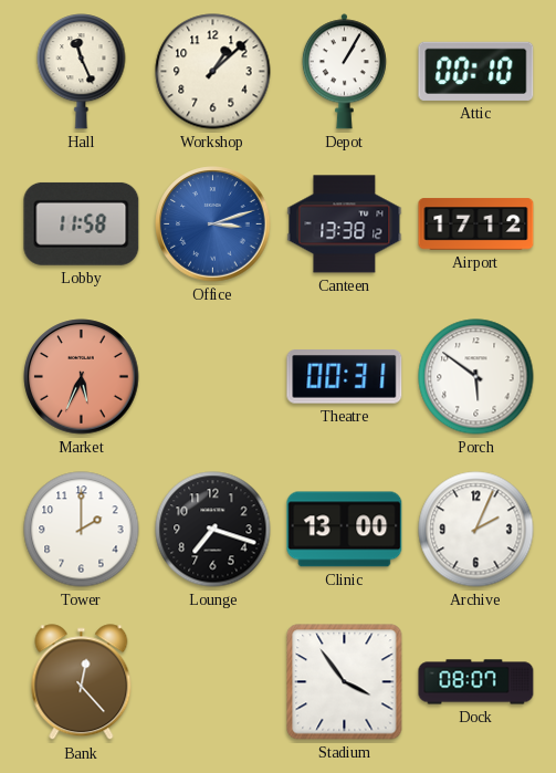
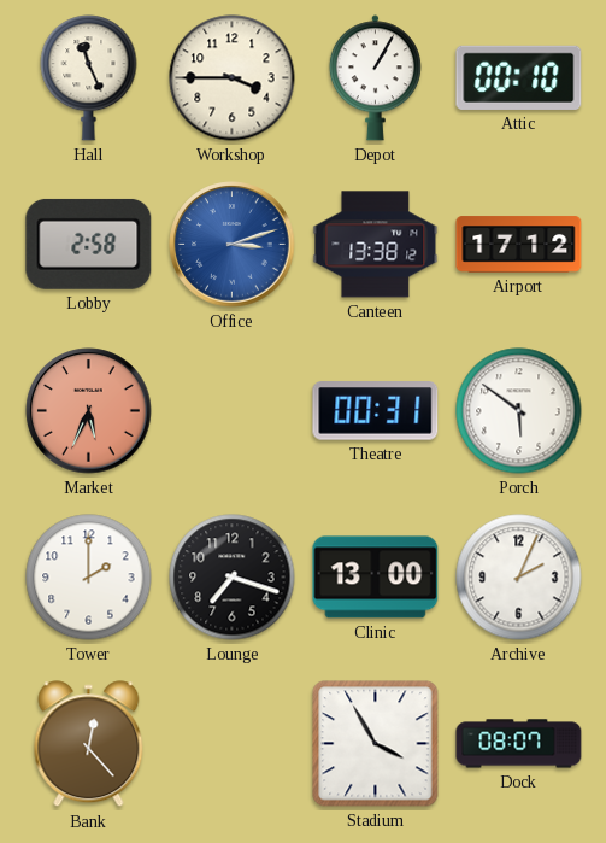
Workshop: 1:08 -> 3:45 (233, 78)
Lobby: 11:58 -> 2:58 (89, 244)
Stadium: 3:54 -> 3:55 (376, 744)
